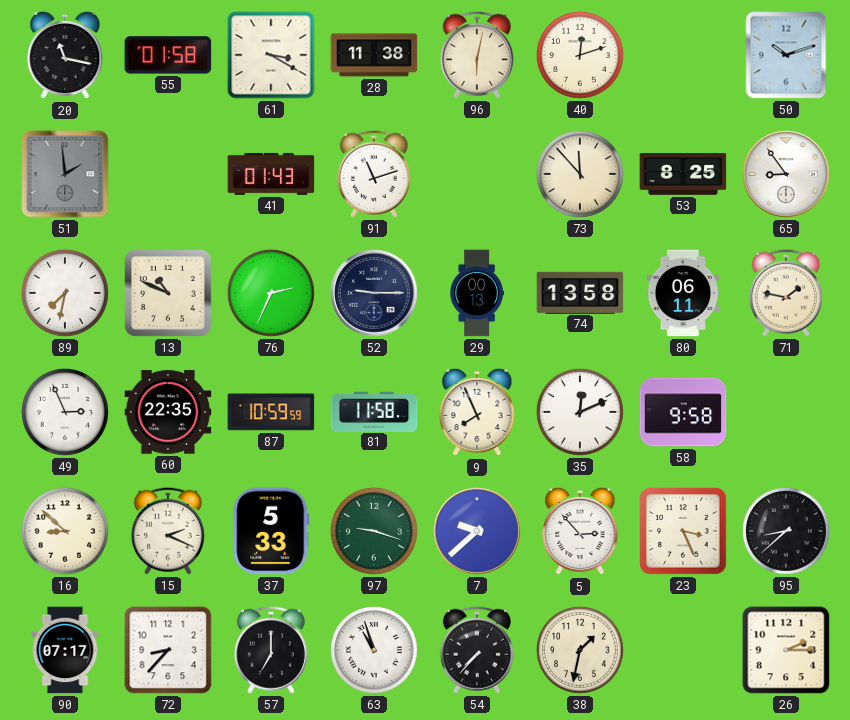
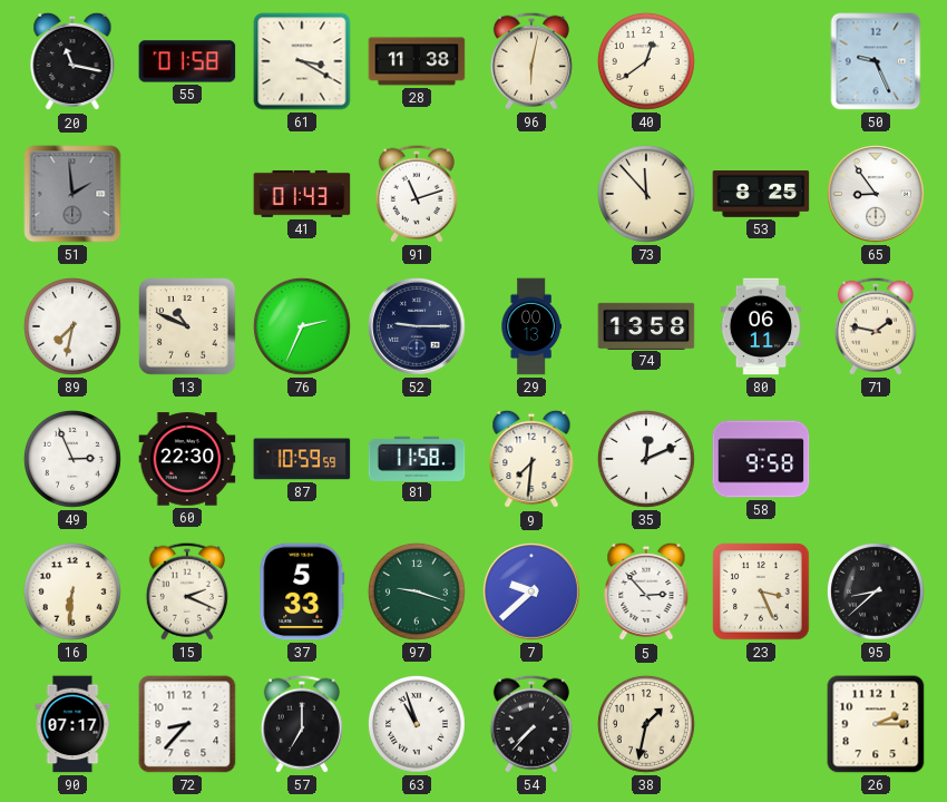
40: 12:12 -> 12:39 (646, 61)
50: 10:12 -> 9:26 (876, 61)
60: 22:35 -> 22:30 (187, 459)
9: 7:56 -> 7:31 (531, 459)
16: 8:52 -> 6:31 (72, 591)
